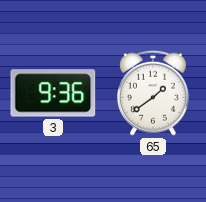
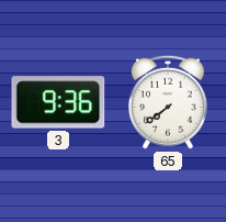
65: 1:39 -> 7:39 (168, 102)
